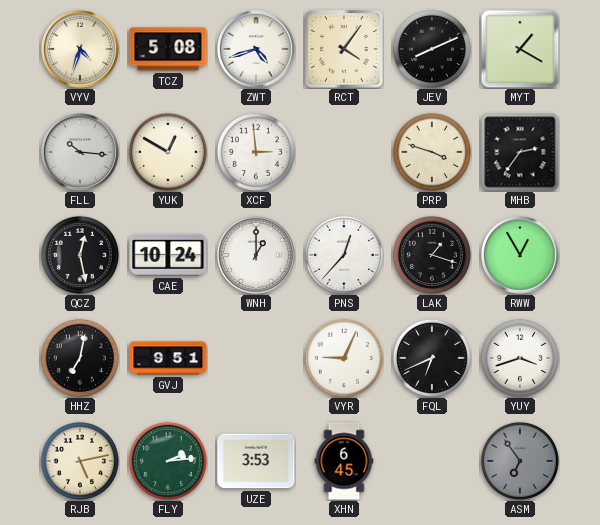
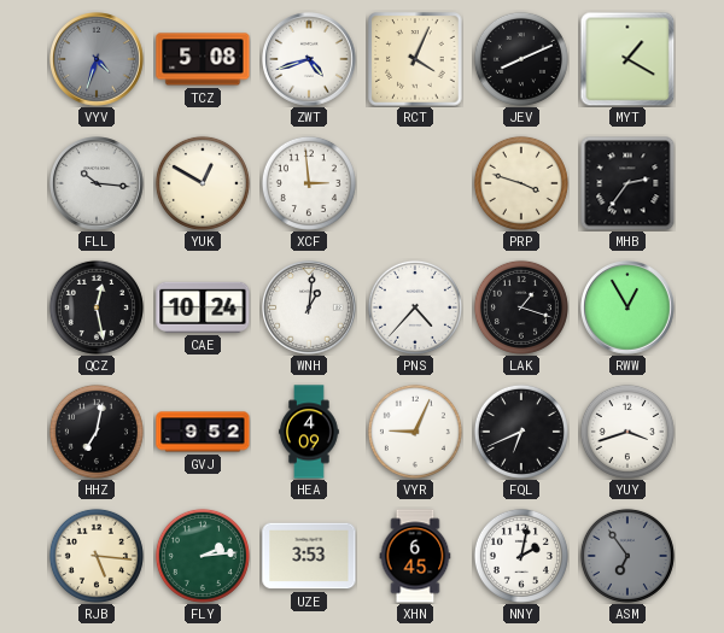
VYV dial: cream -> grey (97, 59)
RCT: 4:06 -> 4:04 (415, 59)
WNH: 1:00 -> 1:01 (309, 307)
PNS: 12:37 -> 4:37 (415, 307)
GVJ: 9:51 -> 9:52 (203, 432)
HEA: none -> 4:09 (309, 432)
RJB: 5:13 -> 5:16 (97, 556)
NNY: none -> 2:02 (521, 556)
